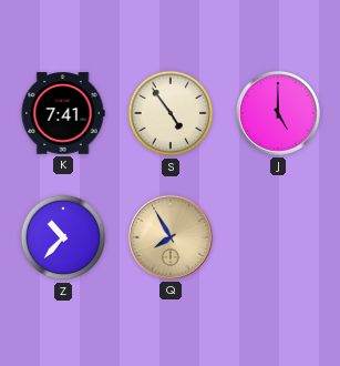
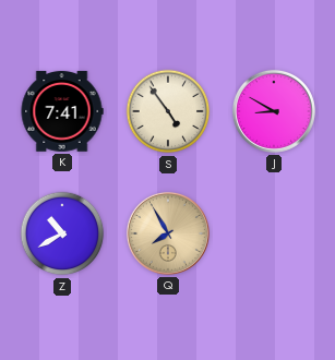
J: 5:00 -> 8:50 (274, 111)
Z: 10:37 -> 10:40 (62, 233)
